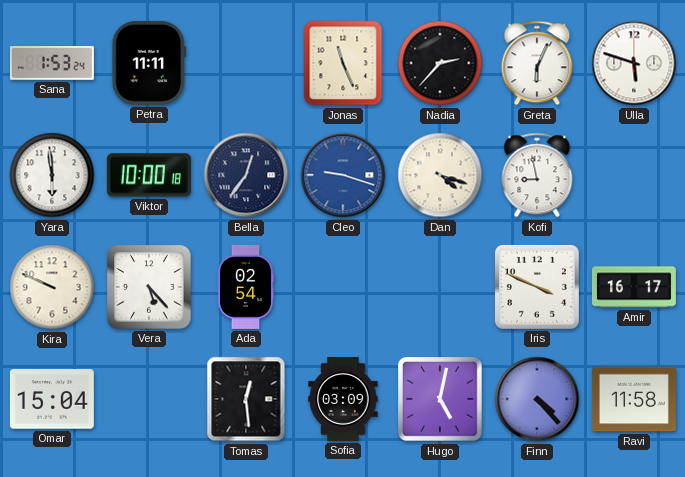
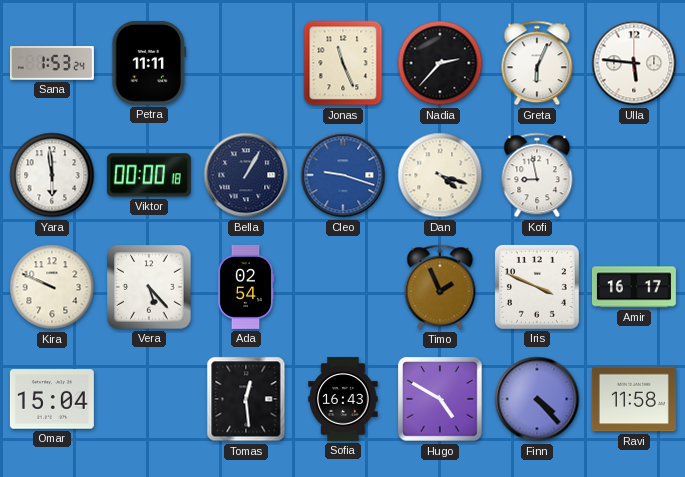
Ulla: 5:48 -> 5:46 (634, 63)
Viktor: 10:00 -> 00:00 (149, 175)
Bella: 12:36 -> 1:05 (246, 175)
Timo: none -> 1:56 (440, 287)
Sofia: 03:09 -> 16:43 (343, 399)
Hugo: 5:02 -> 4:50 (440, 399)
